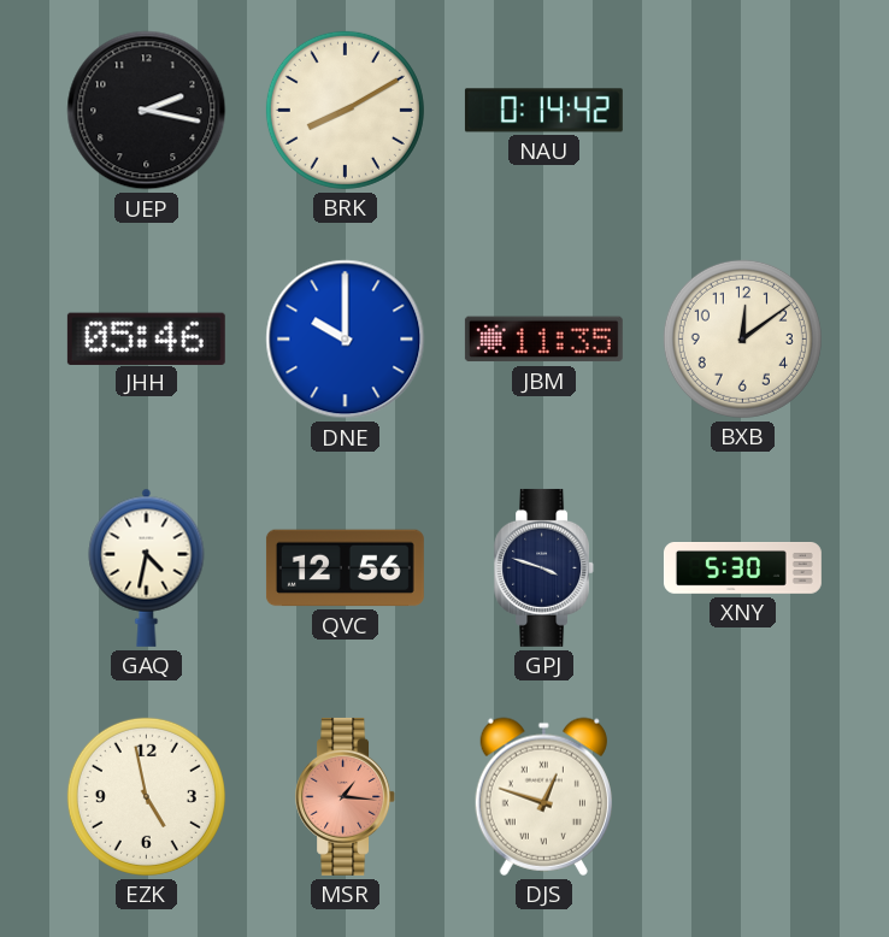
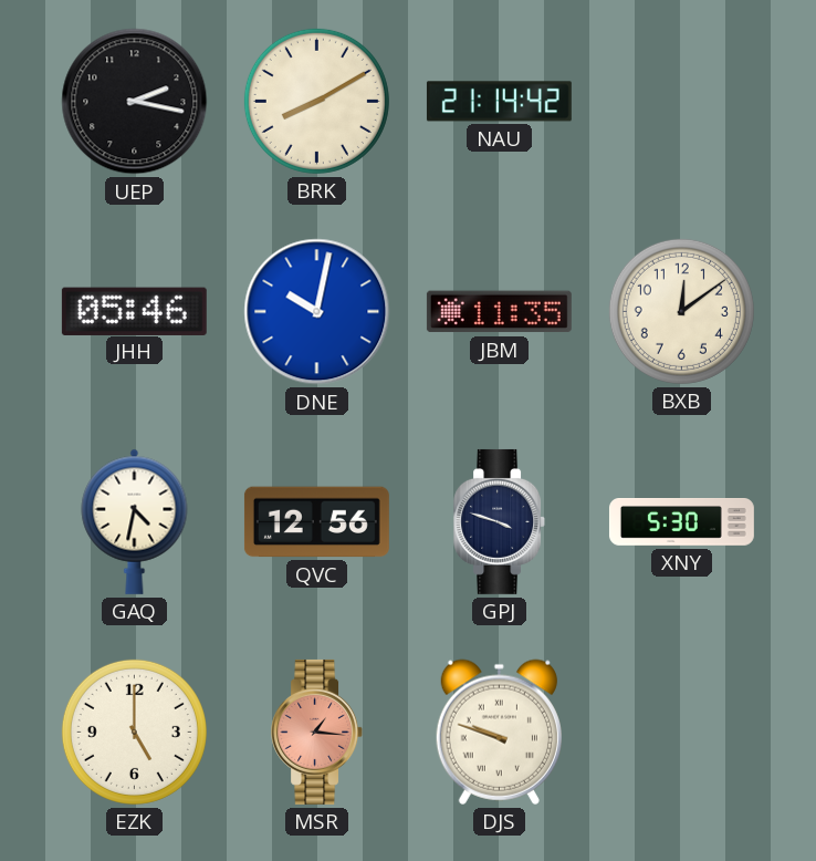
NAU: 0:14 -> 21:14 (499, 102)
DNE: 10:00 -> 10:02 (317, 312)
EZK: 4:58 -> 5:00 (134, 732)
DJS: 12:48 -> 9:48 (499, 732)
